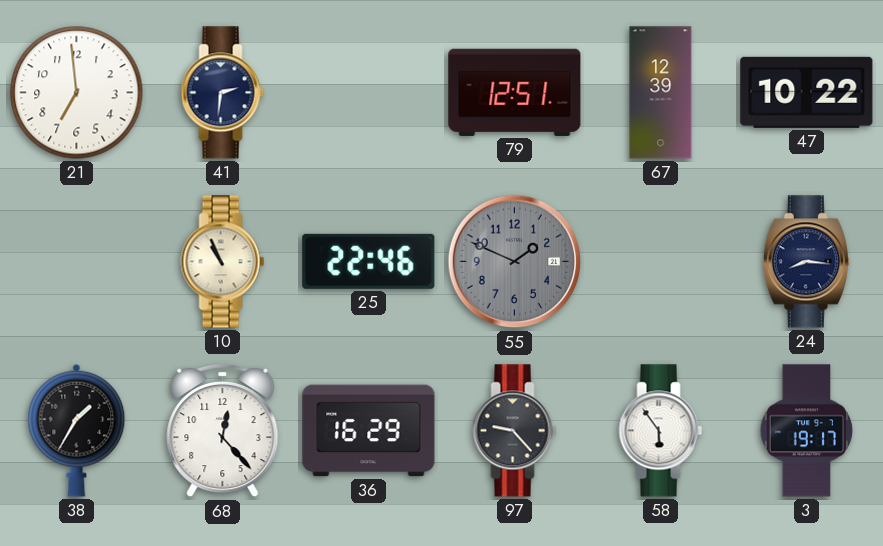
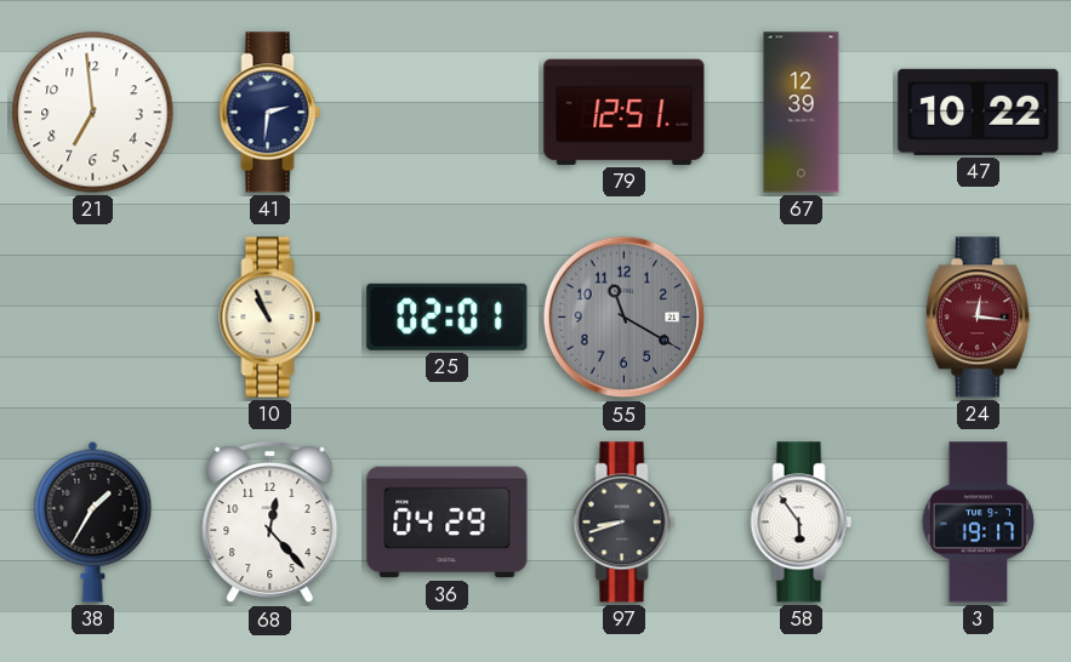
25: 22:46 -> 02:01 (448, 316)
55: 1:49 -> 11:20 (625, 318)
24: 8:16 -> 12:16 (978, 318)
24 dial: navy -> burgundy (978, 318)
36: 16:29 -> 04:29 (448, 523)
97: 9:23 -> 8:42 (625, 523)
